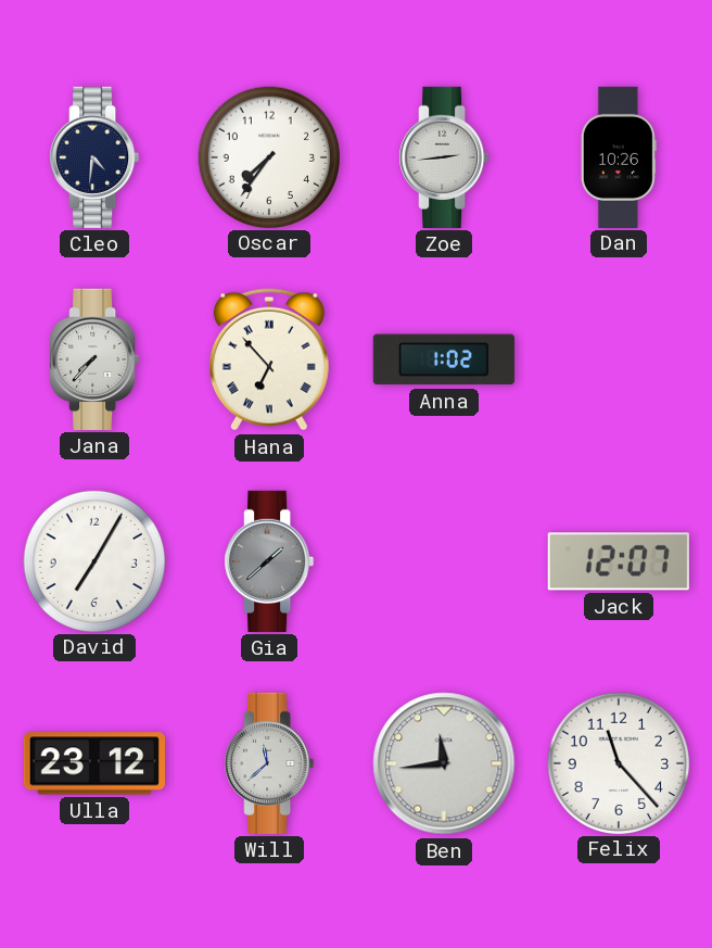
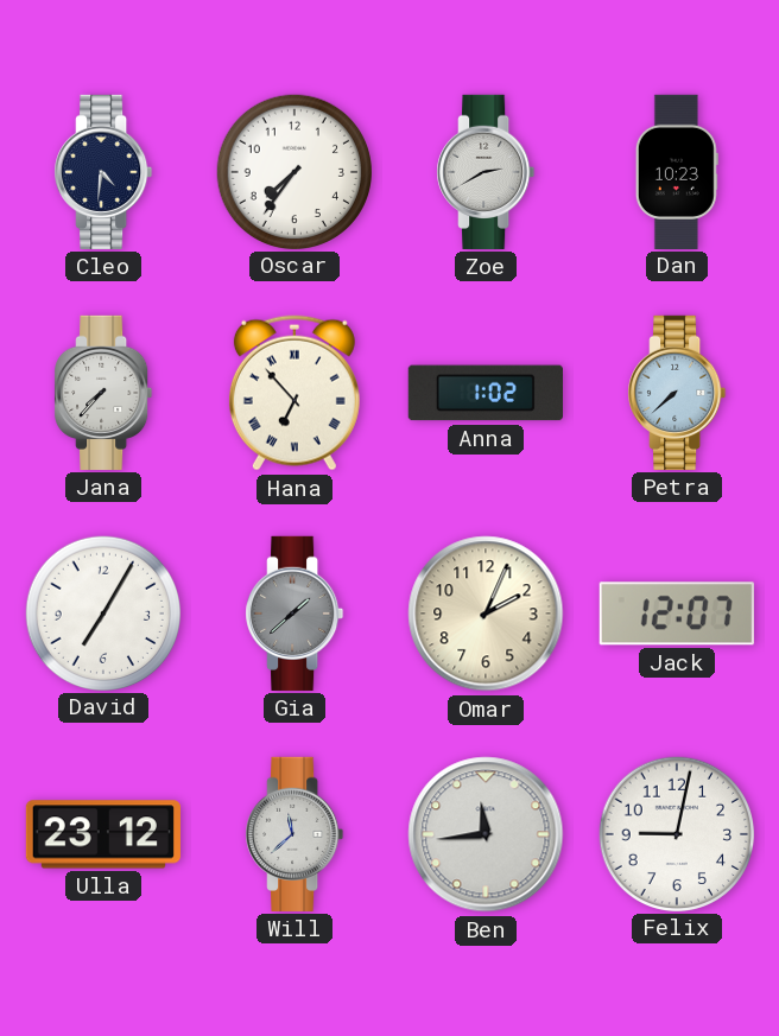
Zoe: 2:44 -> 2:40 (486, 172)
Dan: 10:26 -> 10:23 (677, 171)
Petra: none -> 7:38 (677, 393)
Omar: none -> 2:04 (486, 614)
Felix: 11:23 -> 9:02 (676, 833)
